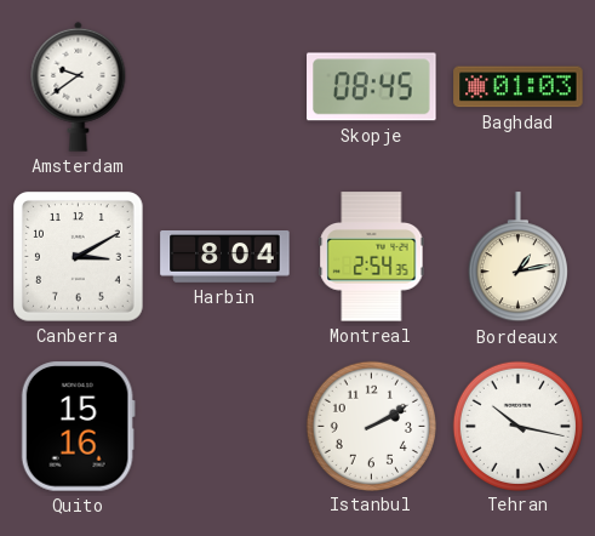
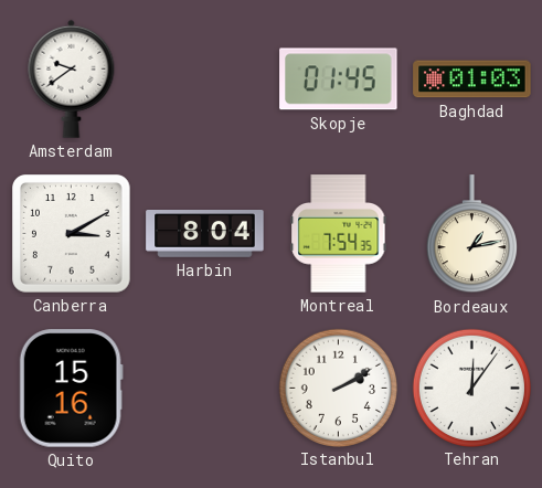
Skopje: 08:45 -> 01:45 (339, 79)
Montreal: 2:54 -> 7:54 (339, 234)
Tehran: 10:17 -> 12:06 (471, 388)
